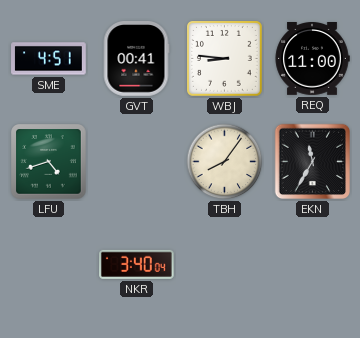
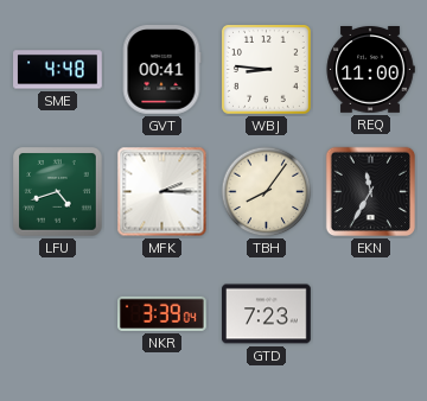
SME: 4:51 -> 4:48 (58, 70)
MFK: none -> 2:15 (162, 192)
NKR: 3:40 -> 3:39 (162, 313)
GTD: none -> 7:23 (267, 314)
